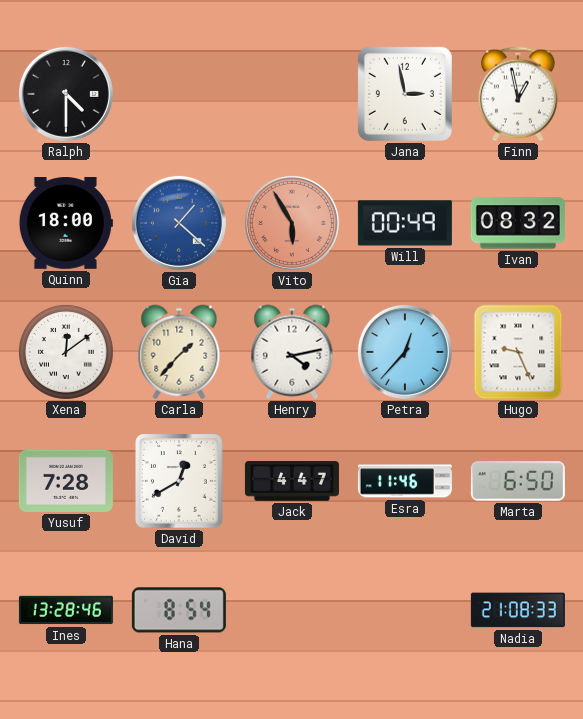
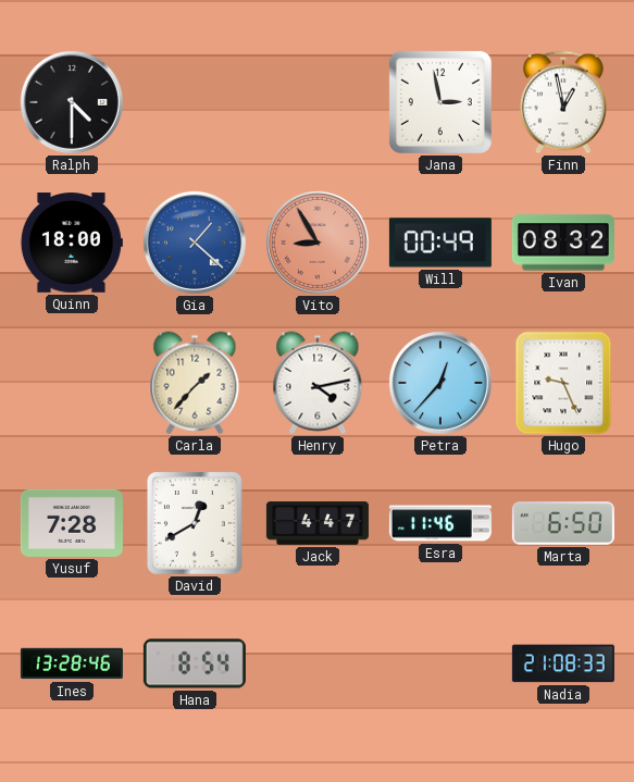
Vito: 5:55 -> 8:55 (318, 243)
Xena: 12:09 -> none (66, 352)
